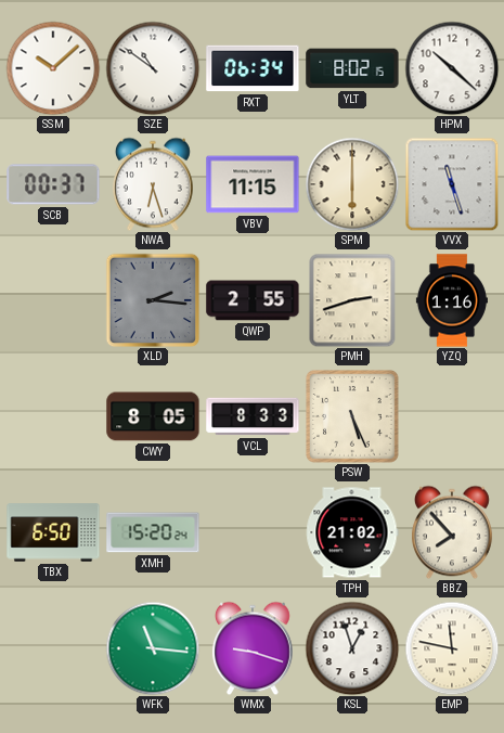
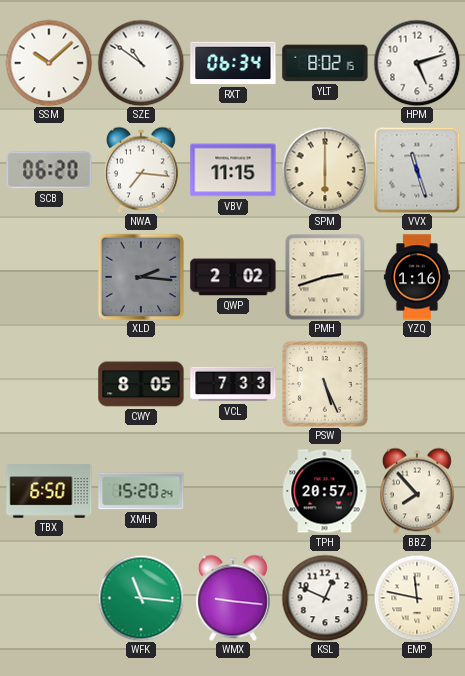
HPM: 10:22 -> 5:12 (417, 63)
SCB: 00:37 -> 06:20 (49, 170)
NWA: 6:27 -> 7:16 (141, 170)
QWP: 2:55 -> 2:02 (233, 277)
VCL: 8:33 -> 7:33 (233, 384)
TPH: 21:02 -> 20:57 (325, 491)
WMX: 9:18 -> 9:16 (233, 598)
KSL: 12:57 -> 12:49 (325, 598)
